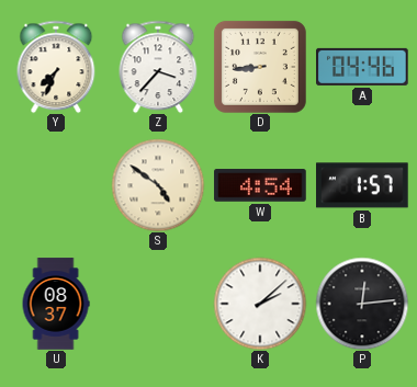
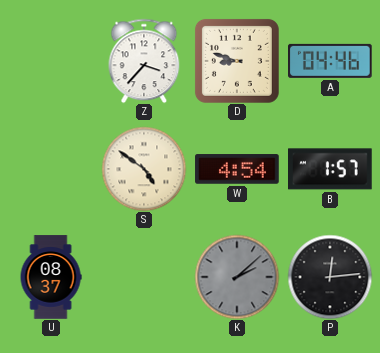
Y: 7:34 -> none (56, 67)
D: 8:44 -> 8:48 (237, 61)
K dial: white -> grey (237, 277)
